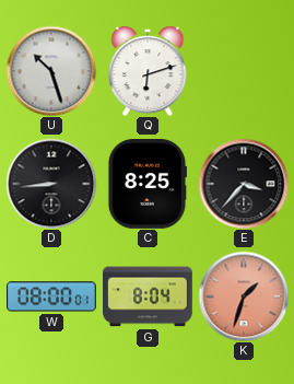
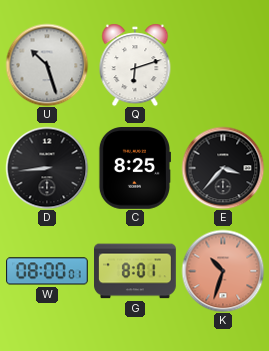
G: 8:04 -> 8:01 (136, 271)
K: 1:33 -> 10:33 (223, 271)
